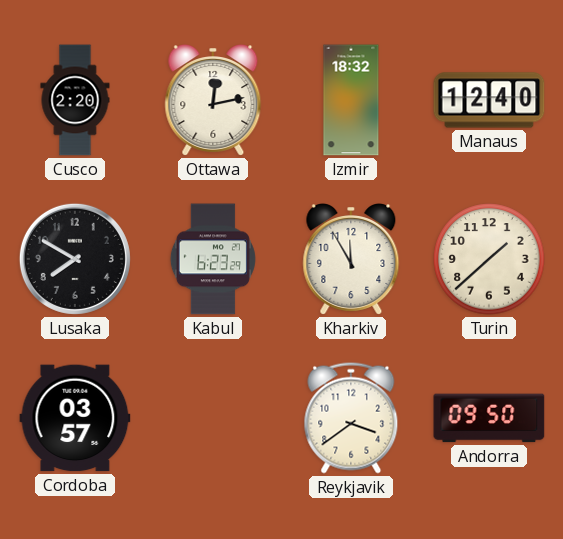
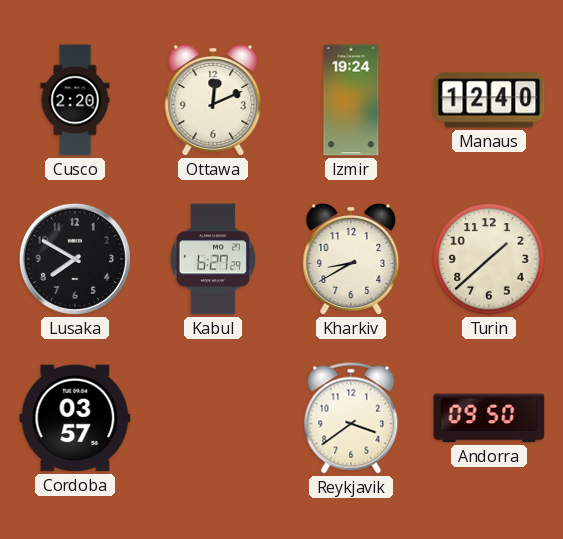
Ottawa: 12:13 -> 12:11 (213, 101)
Izmir: 18:32 -> 19:24 (351, 100)
Kabul: 6:23 -> 6:27 (213, 259)
Kharkiv: 11:55 -> 8:40 (351, 260)
